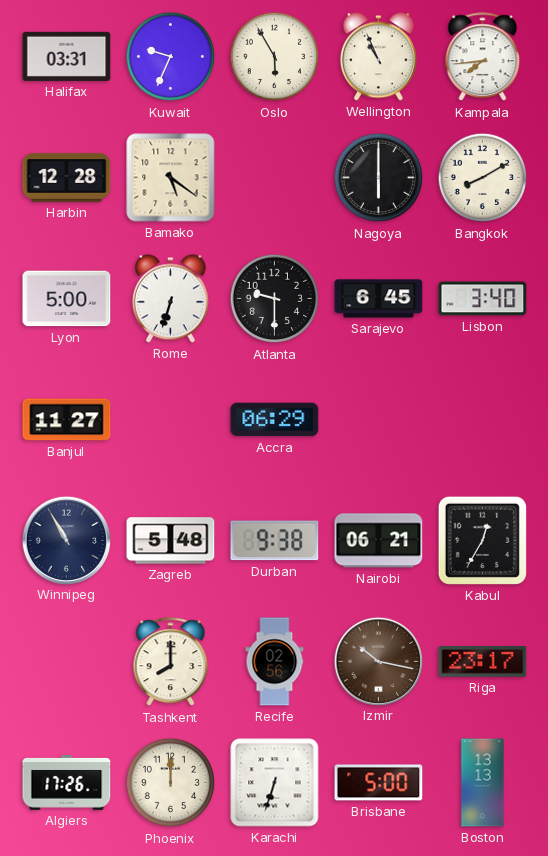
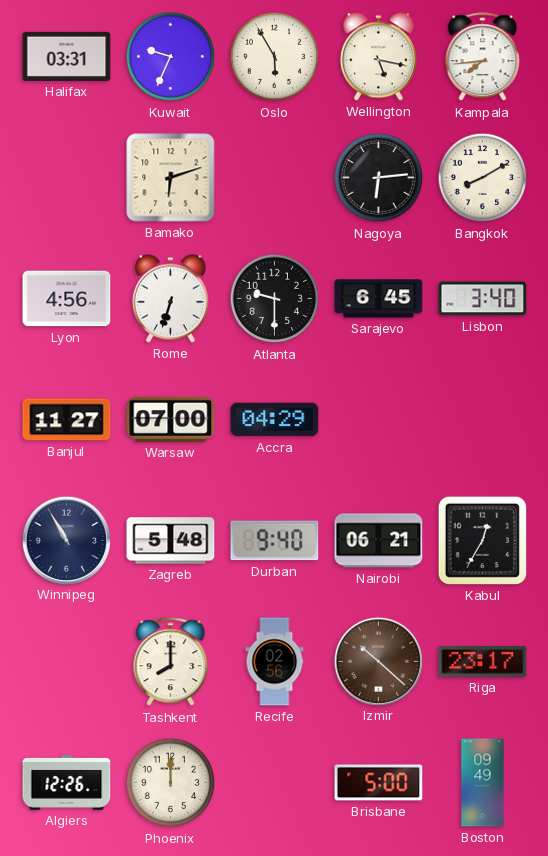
Wellington: 10:56 -> 5:17 (378, 57)
Harbin: 12:28 -> none (67, 178)
Bamako: 5:21 -> 6:12 (171, 178)
Nagoya: 6:00 -> 6:14 (379, 178)
Lyon: 5:00 -> 4:56 (67, 299)
Warsaw: none -> 07:00 (171, 419)
Accra: 06:29 -> 04:29 (275, 420)
Durban: 9:38 -> 9:40 (275, 541)
Izmir: 10:17 -> 10:22 (378, 661)
Algiers: 17:26 -> 12:26 (67, 782)
Karachi: 6:33 -> none (275, 783)
Boston: 13:13 -> 09:49 (483, 783)
